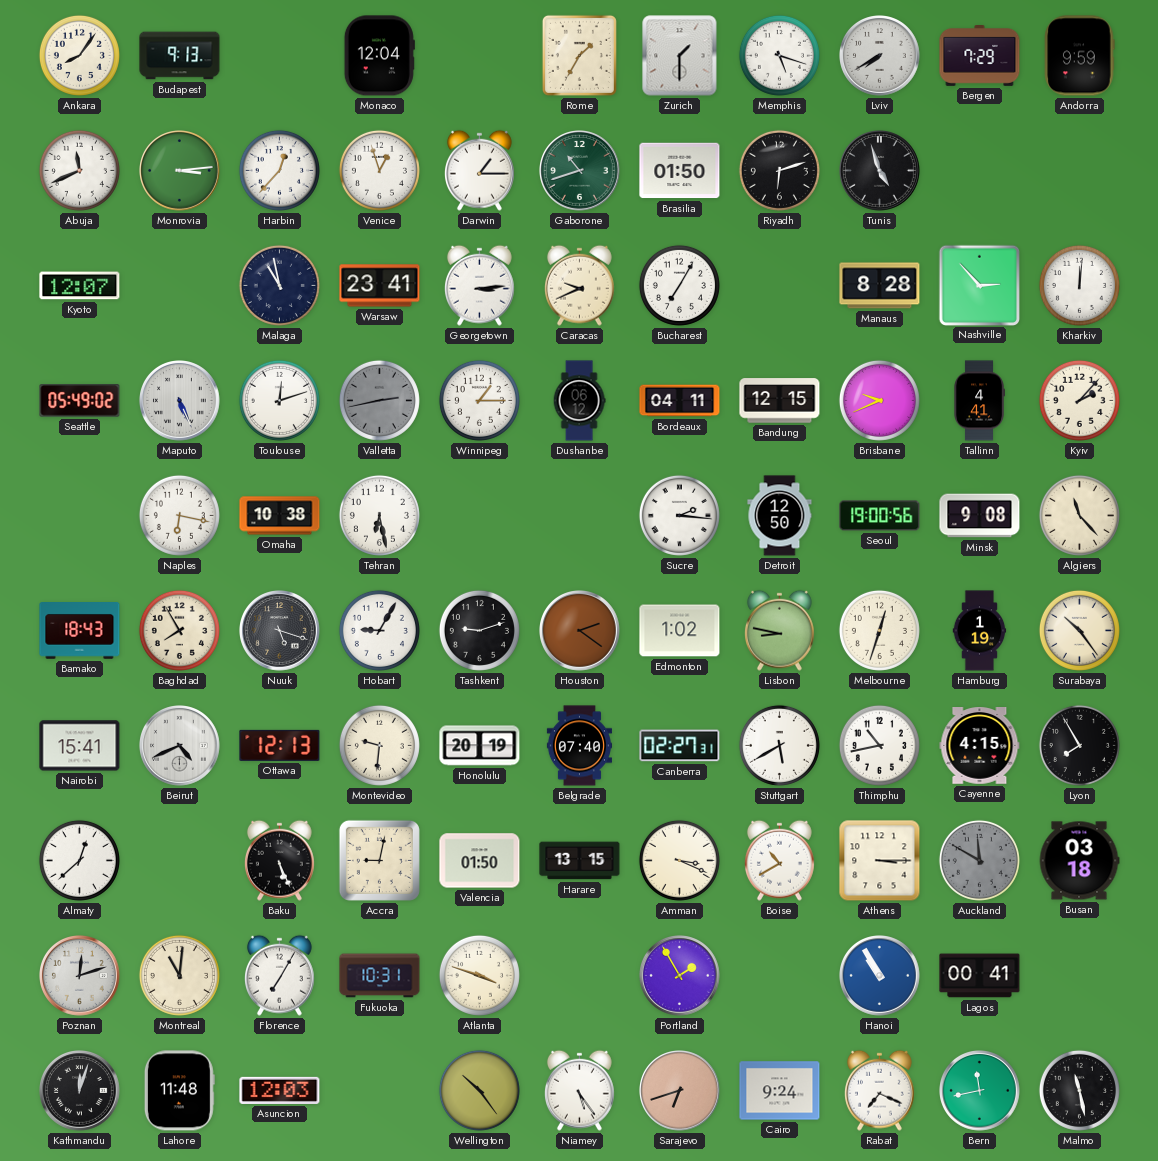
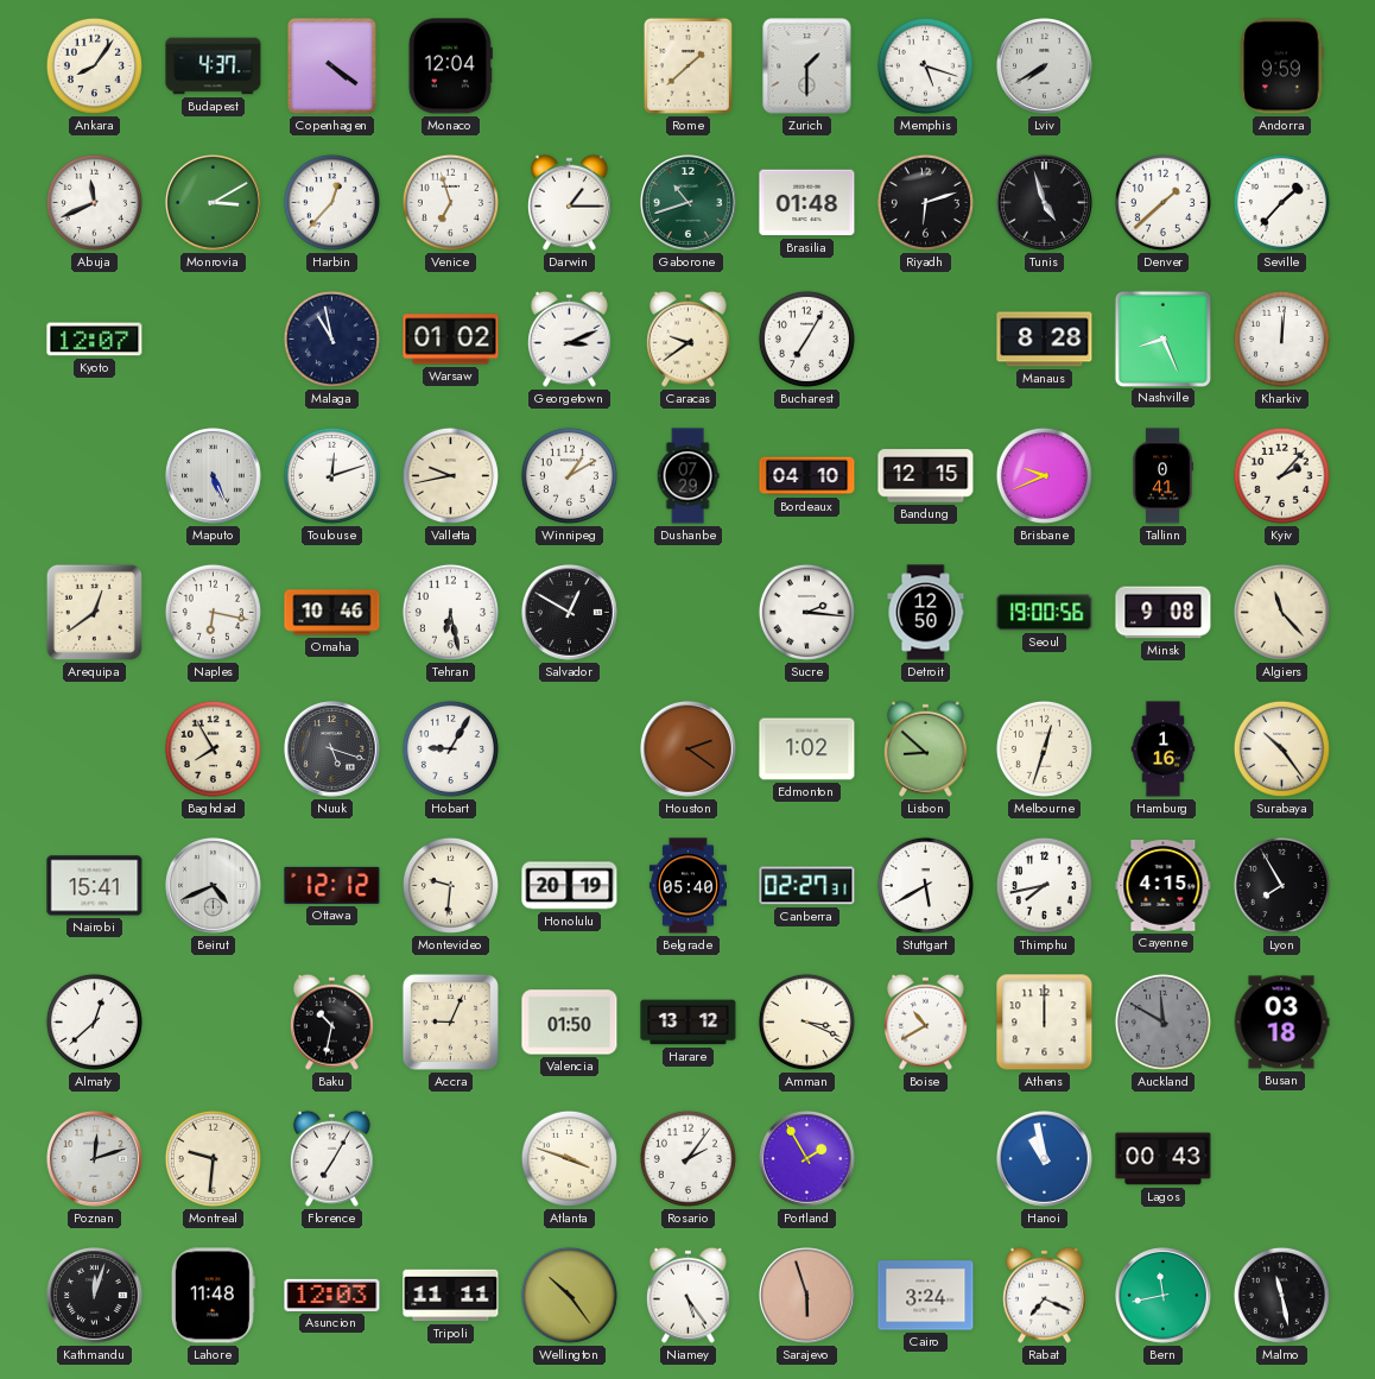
Budapest: 9:13 -> 4:37 (214, 67)
Copenhagen: none -> 4:21 (331, 65)
Rome: 1:35 -> 1:38 (687, 65)
Bergen: 7:29 -> none (980, 56)
Monrovia: 3:14 -> 3:10 (214, 203)
Venice: 12:57 -> 6:57 (450, 202)
Brasilia: 01:50 -> 01:48 (807, 203)
Denver: none -> 1:38 (1162, 202)
Seville: none -> 1:37 (1281, 202)
Warsaw: 23:41 -> 01:02 (451, 340)
Georgetown: 3:14 -> 3:11 (569, 339)
Caracas: 9:41 -> 9:39 (687, 339)
Nashville: 2:53 -> 8:26 (1162, 339)
Seattle: 05:49 -> none (80, 401)
Valletta: 2:43 -> 9:43 (450, 475)
Valletta dial: grey -> cream (450, 475)
Winnipeg: 1:15 -> 1:10 (569, 475)
Dushanbe: 06:12 -> 07:29 (687, 476)
Bordeaux: 04:11 -> 04:10 (807, 476)
Tallinn: 4:41 -> 0:41 (1162, 476)
Arequipa: none -> 12:39 (94, 612)
Omaha: 10:38 -> 10:46 (332, 613)
Salvador: none -> 12:50 (570, 613)
Bamako: 18:43 -> none (80, 631)
Tashkent: 9:12 -> none (479, 630)
Lisbon: 8:47 -> 8:52 (925, 748)
Hamburg: 1:19 -> 1:16 (1164, 749)
Ottawa: 12:13 -> 12:12 (332, 885)
Belgrade: 07:40 -> 05:40 (687, 886)
Thimphu: 10:43 -> 7:43 (1044, 885)
Baku: 5:26 -> 10:32 (331, 1021)
Accra: 9:02 -> 9:04 (450, 1021)
Harare: 13:15 -> 13:12 (689, 1023)
Athens: 3:15 -> 12:00 (1045, 1023)
Montreal: 11:01 -> 9:31 (213, 1158)
Fukuoka: 10:31 -> none (380, 976)
Rosario: none -> 2:06 (687, 1158)
Hanoi: 10:55 -> 10:58 (1045, 1159)
Lagos: 00:41 -> 00:43 (1164, 1159)
Tripoli: none -> 11:11 (451, 1296)
Sarajevo: 6:42 -> 5:57 (807, 1296)
Cairo: 9:24 -> 3:24 (926, 1296)
